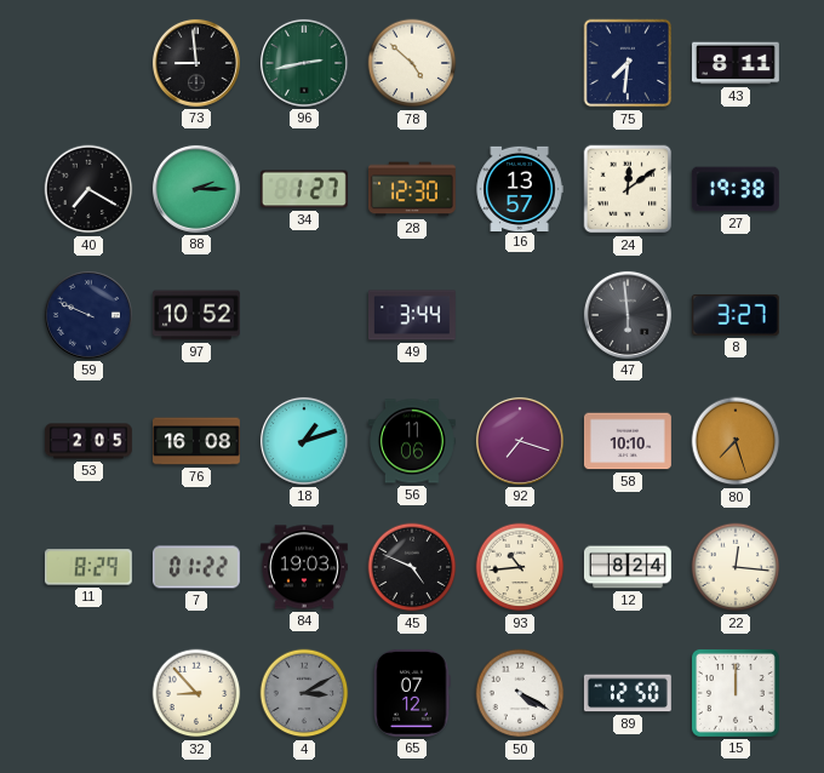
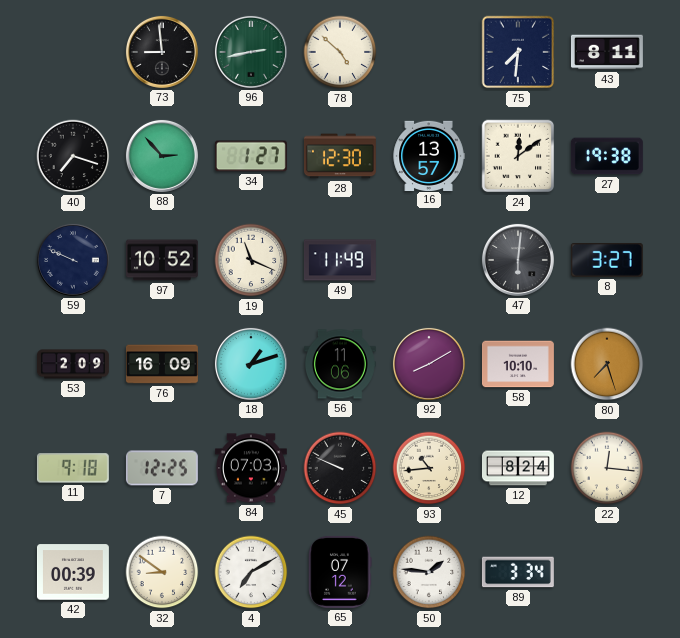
40: 7:20 -> 7:18 (73, 156)
88: 2:15 -> 2:53 (162, 156)
19: none -> 11:19 (251, 260)
49: 3:44 -> 11:49 (340, 260)
47: 5:59 -> 6:01 (518, 260)
53: 2:05 -> 2:09 (73, 364)
76: 16:08 -> 16:09 (162, 364)
92: 7:18 -> 8:10 (429, 364)
11: 8:29 -> 9:18 (73, 468)
7: 01:22 -> 12:25 (162, 468)
84: 19:03 -> 07:03 (251, 468)
45: 4:49 -> 9:49 (340, 468)
42: none -> 00:39 (73, 572)
32: 8:53 -> 8:51 (162, 572)
4: 3:10 -> 7:10 (251, 572)
4 dial: grey -> white (251, 572)
50: 4:20 -> 1:46 (429, 572)
89: 12:50 -> 3:34 (518, 572)
15: 12:00 -> none (736, 693)
